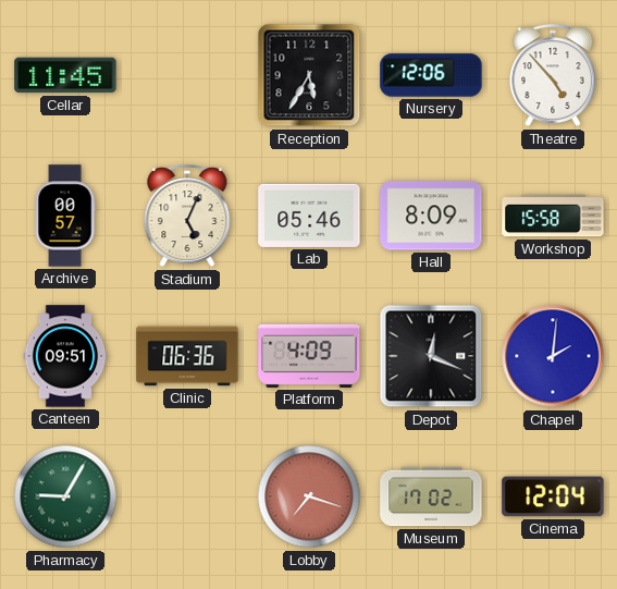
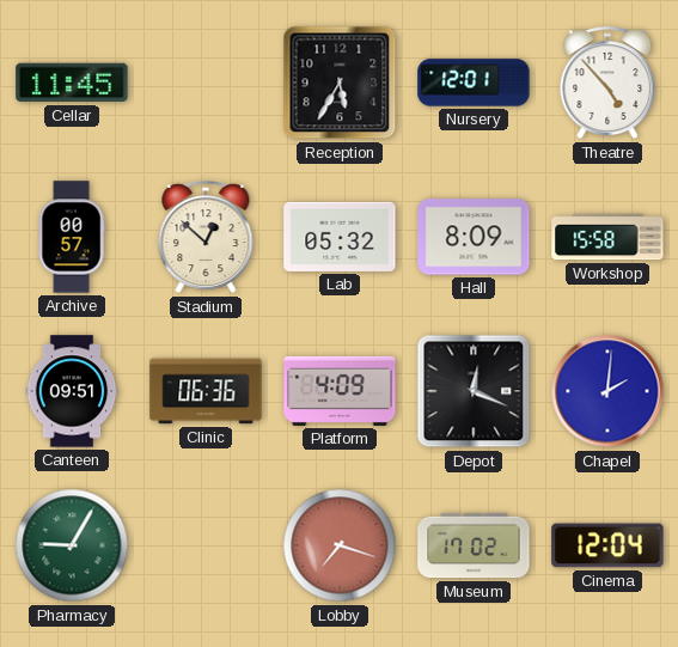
Nursery: 12:06 -> 12:01 (474, 83)
Stadium: 5:04 -> 12:52 (206, 238)
Lab: 05:46 -> 05:32 (340, 237)
